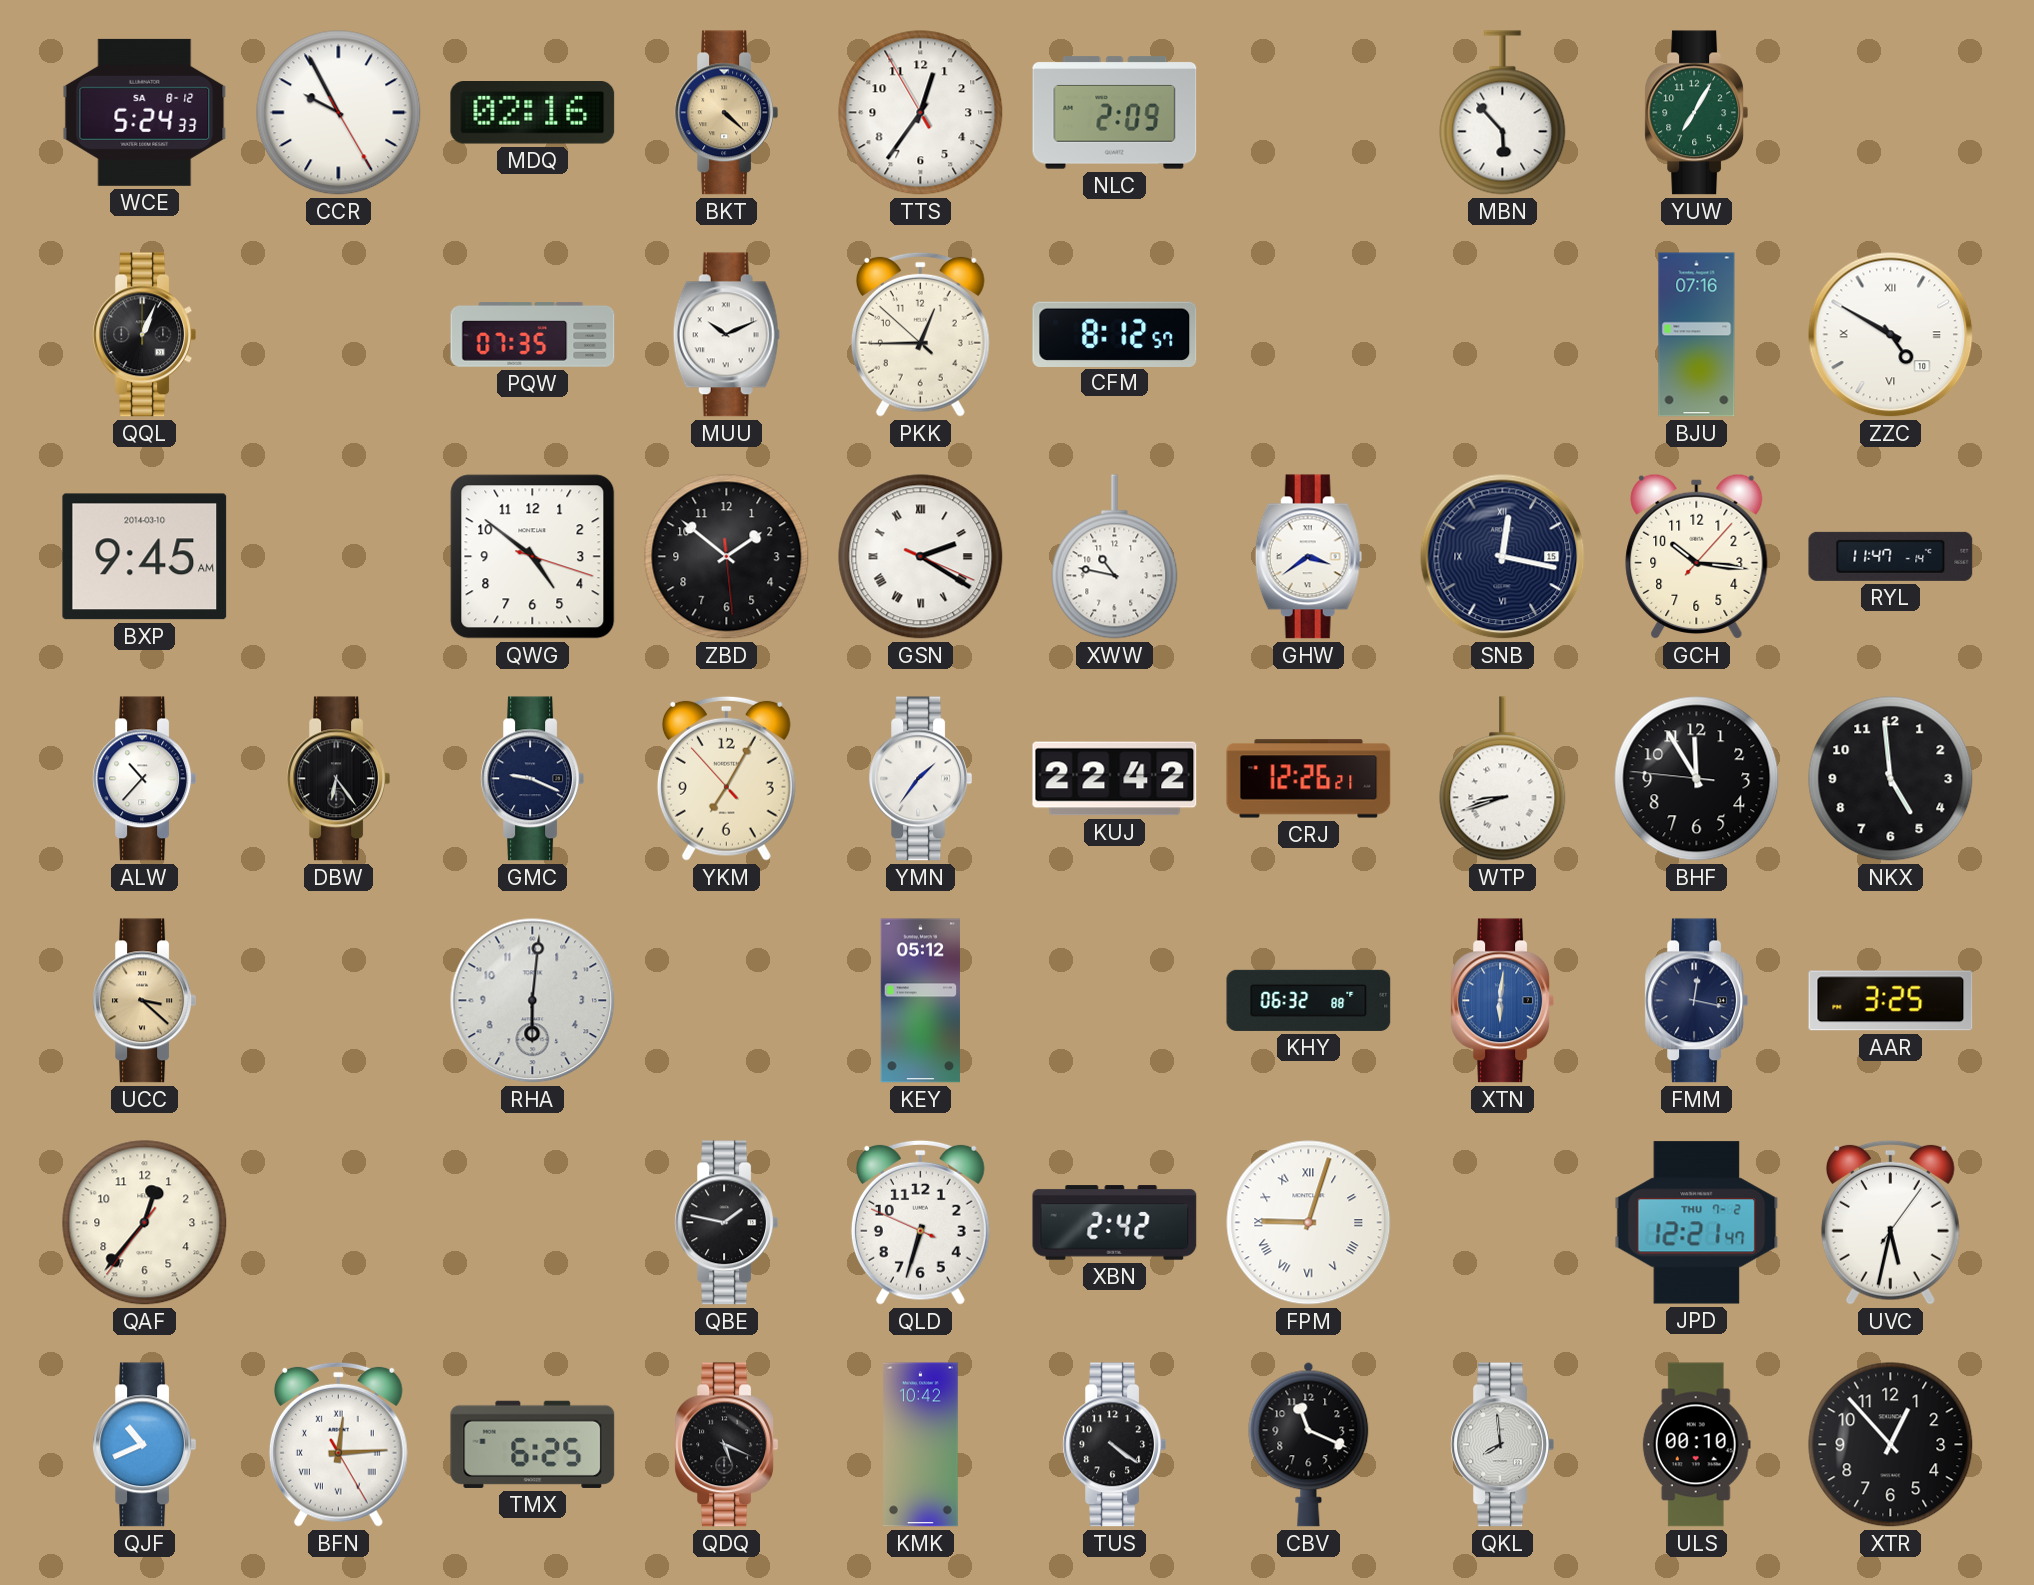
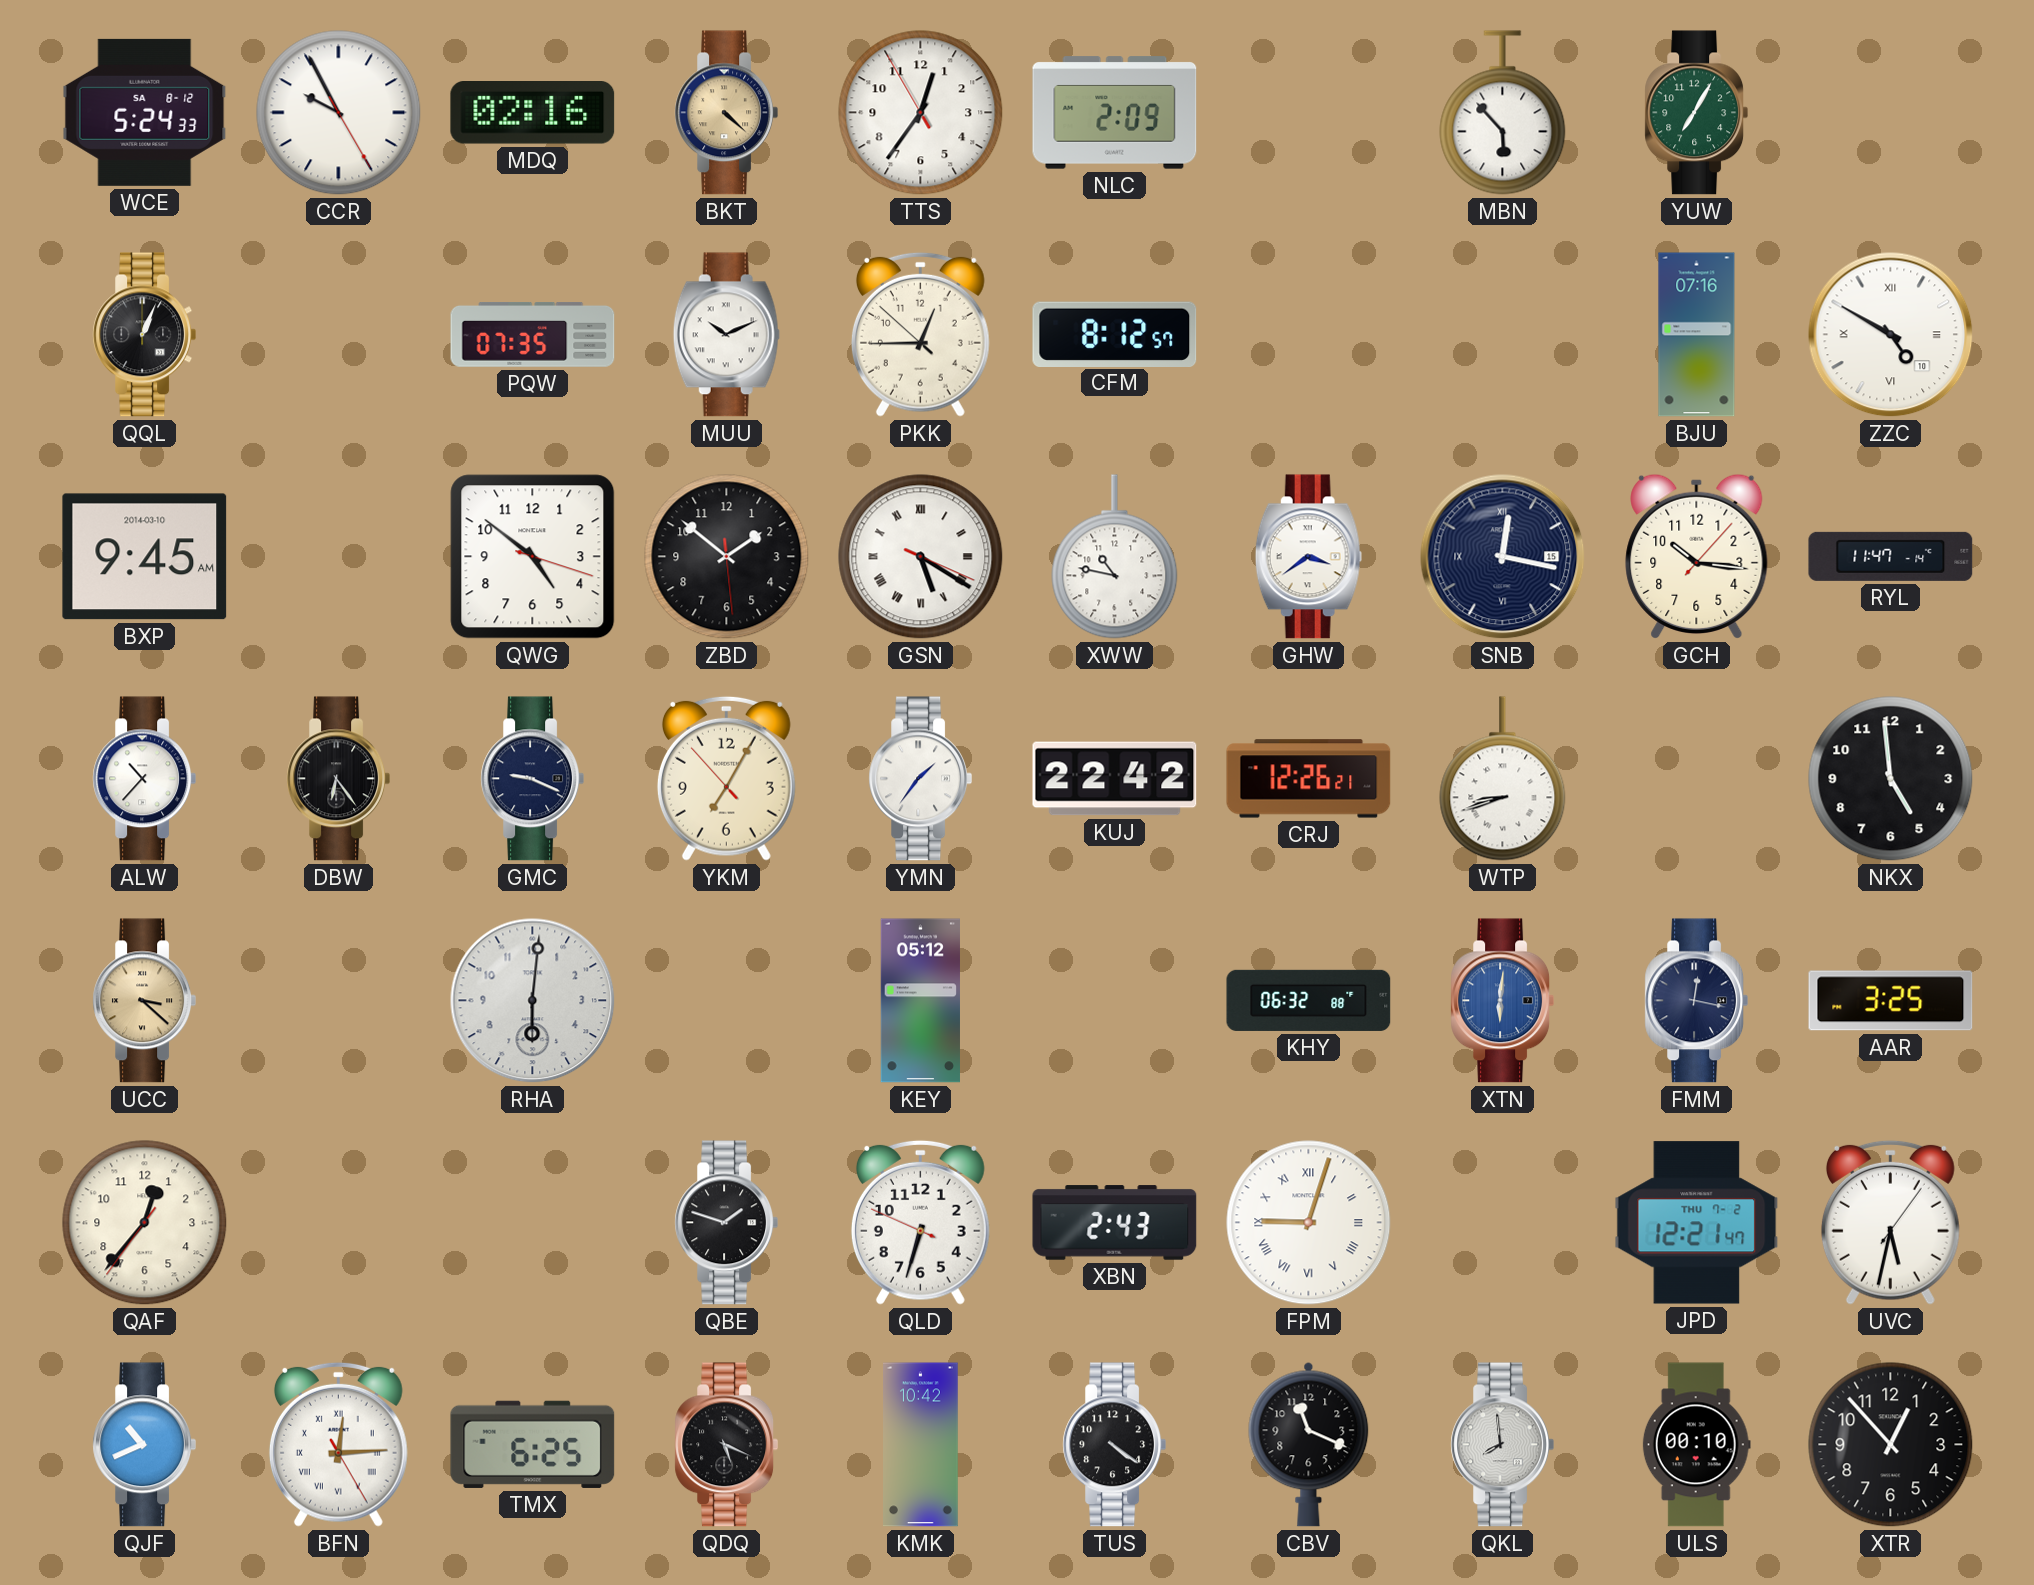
GSN: 2:20 -> 5:20 (921, 557)
BHF: 11:54 -> none (1697, 779)
QBE: 1:47 -> 1:48 (726, 1223)
XBN: 2:42 -> 2:43 (1115, 1223)
